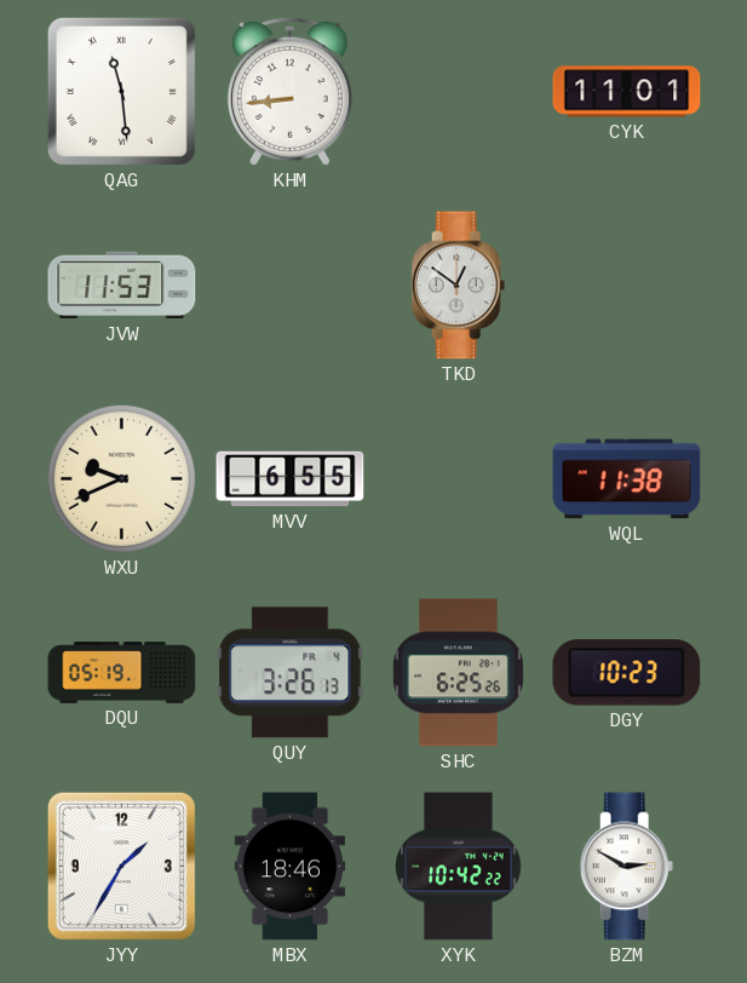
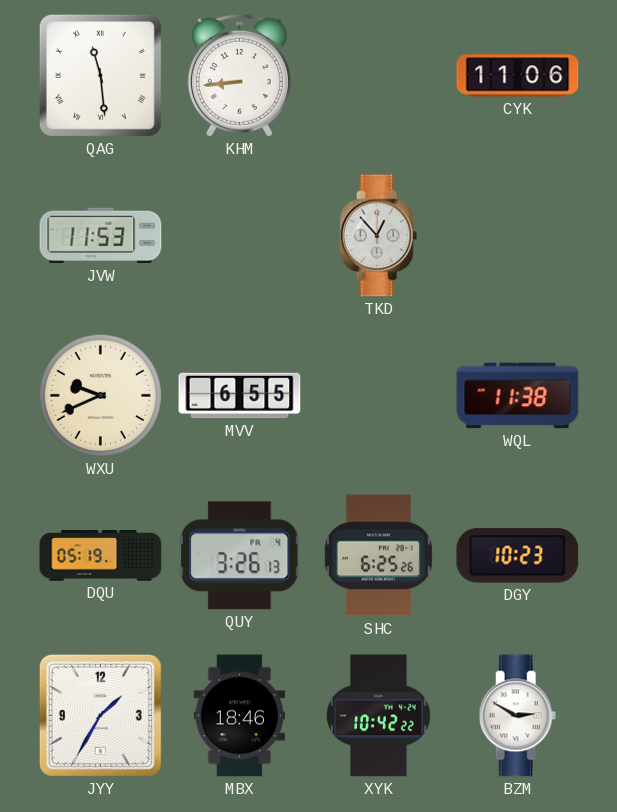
CYK: 11:01 -> 11:06 (518, 76)
TKD: 12:51 -> 12:53 (379, 236)
